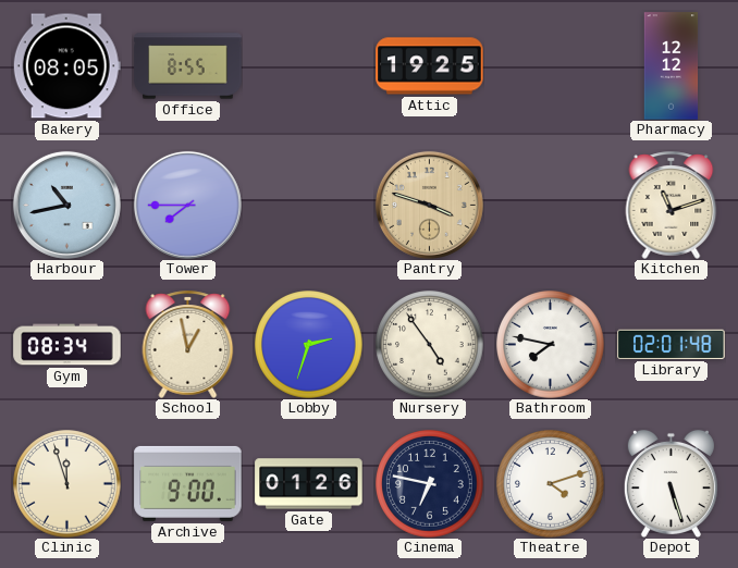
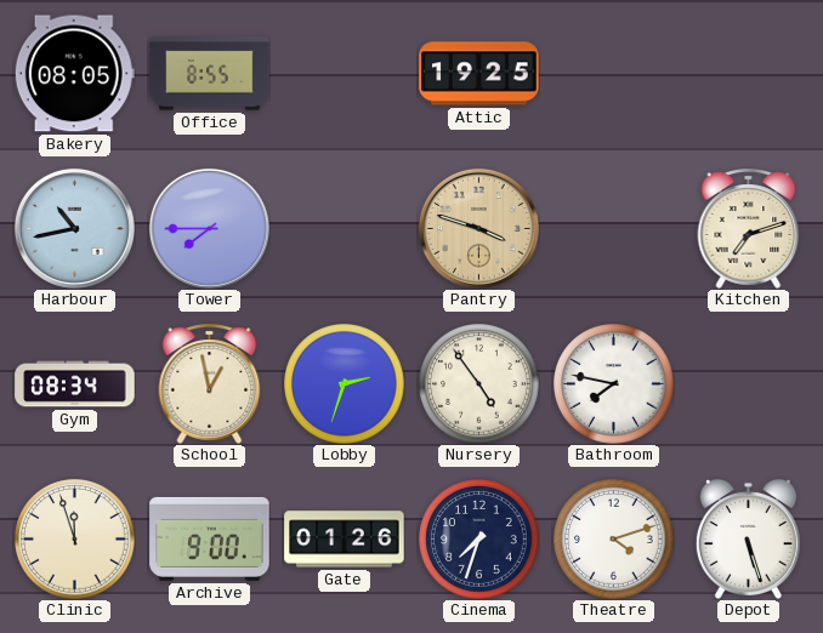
Pharmacy: 12:12 -> none (672, 66)
Kitchen: 11:12 -> 7:12 (749, 228)
Library: 02:01 -> none (672, 344)
Cinema: 6:47 -> 7:33 (479, 540)
